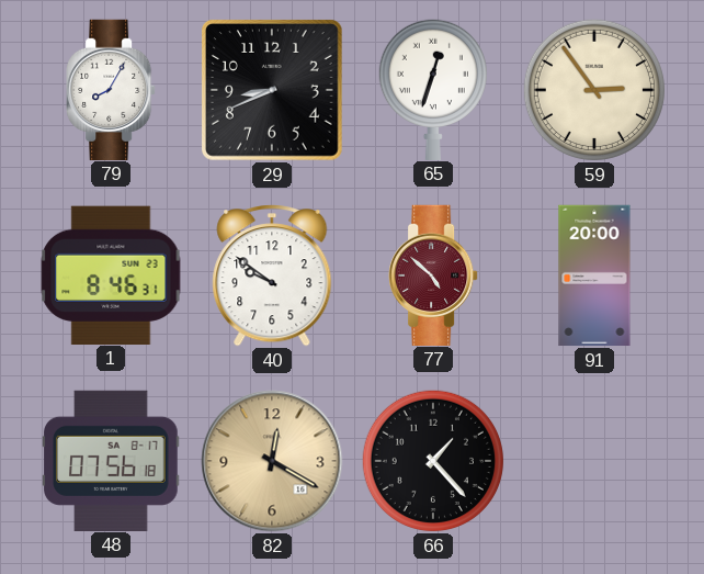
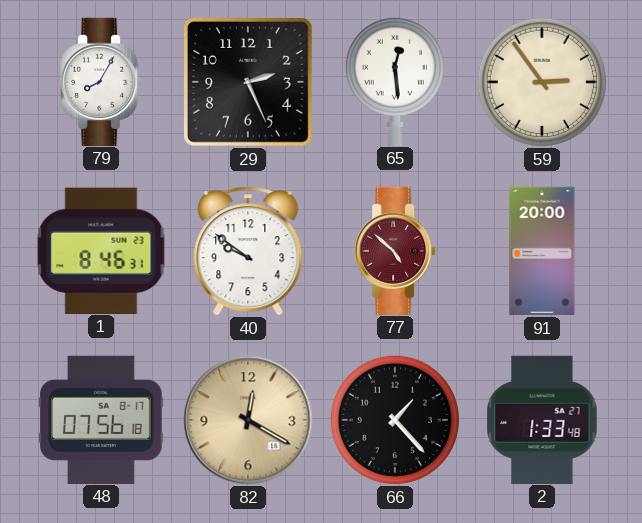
29: 8:41 -> 2:26 (249, 83)
65: 12:33 -> 12:29 (395, 81)
2: none -> 1:33 (542, 419)
